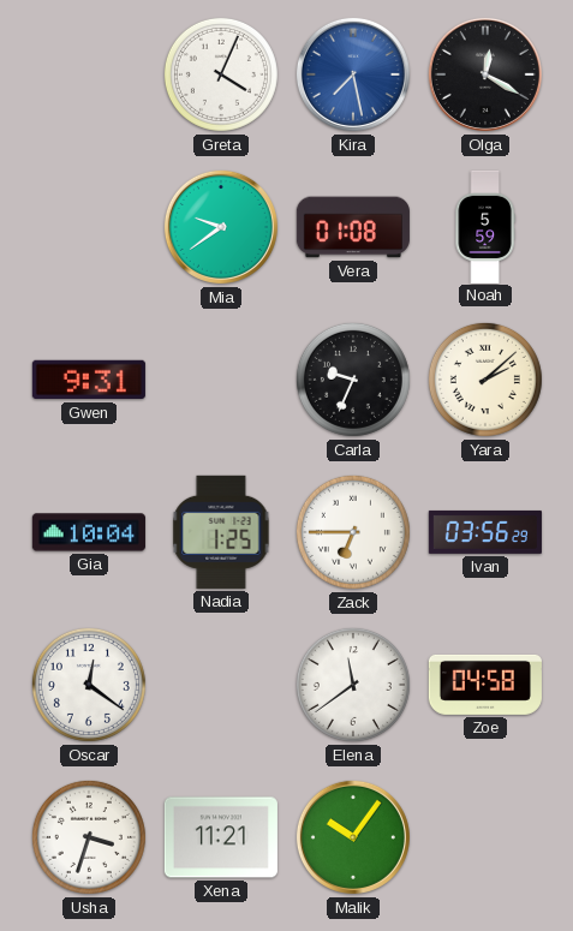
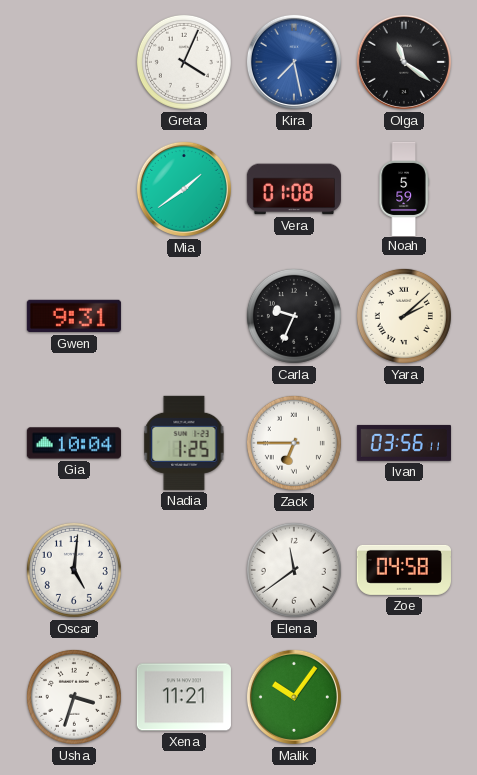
Olga: 12:20 -> 11:21 (404, 62)
Mia: 9:39 -> 1:39 (184, 189)
Ivan: 03:56:29 -> 03:56:11 (404, 443)
Oscar: 12:21 -> 5:01 (74, 570)
